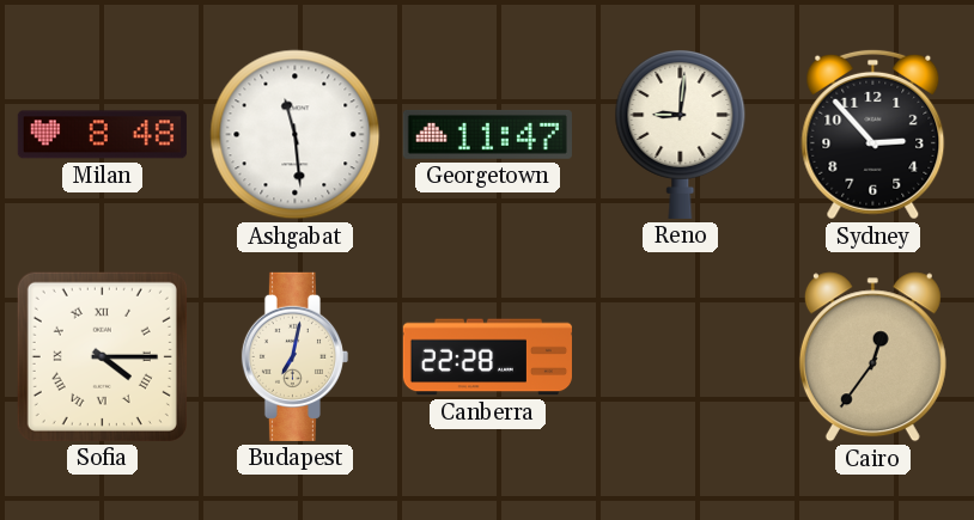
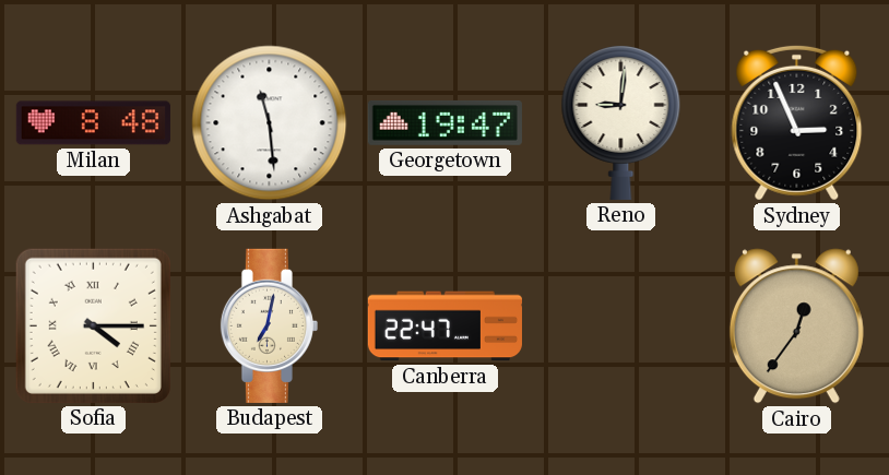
Georgetown: 11:47 -> 19:47 (444, 122)
Sydney: 2:53 -> 2:56 (797, 122)
Canberra: 22:28 -> 22:47 (444, 326)
